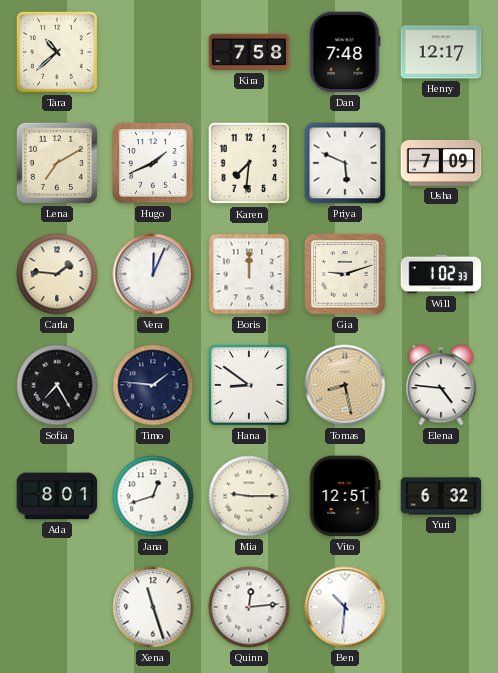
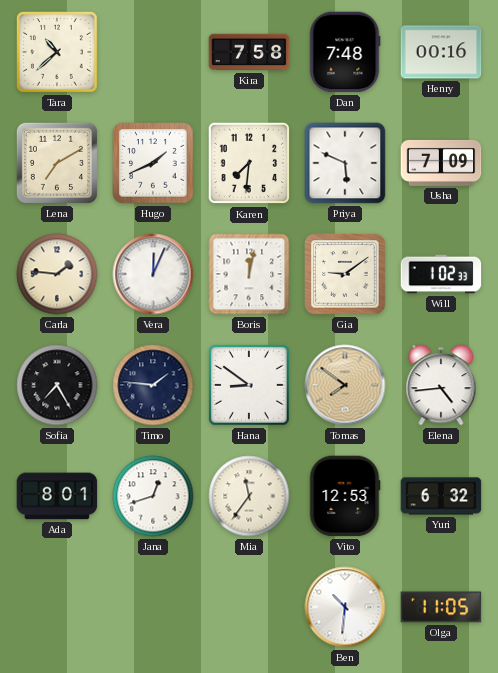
Henry: 12:17 -> 00:16 (441, 52)
Boris: 12:00 -> 12:02 (249, 274)
Gia: 9:12 -> 9:09 (345, 274)
Tomas: 8:28 -> 7:51 (345, 385)
Elena: 4:46 -> 4:44 (441, 385)
Mia: 9:15 -> 11:36 (249, 496)
Vito: 12:51 -> 12:53 (345, 496)
Xena: 11:27 -> none (153, 607)
Quinn: 12:14 -> none (249, 607)
Olga: none -> 11:05 (441, 607)
